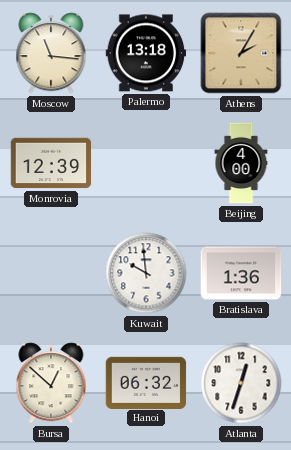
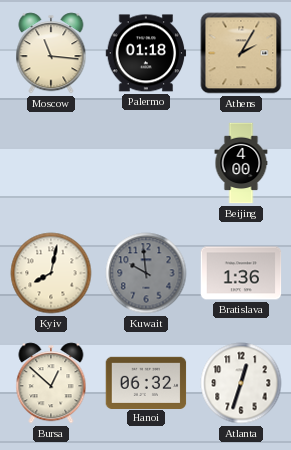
Palermo: 13:18 -> 01:18 (146, 53)
Monrovia: 12:39 -> none (51, 163)
Kyiv: none -> 8:02 (51, 273)
Kuwait dial: white -> grey (146, 273)
